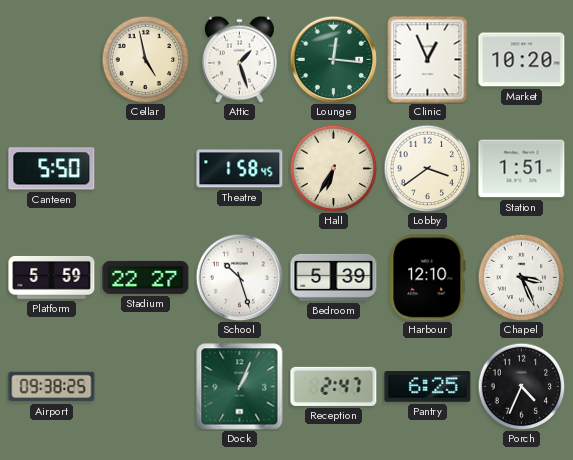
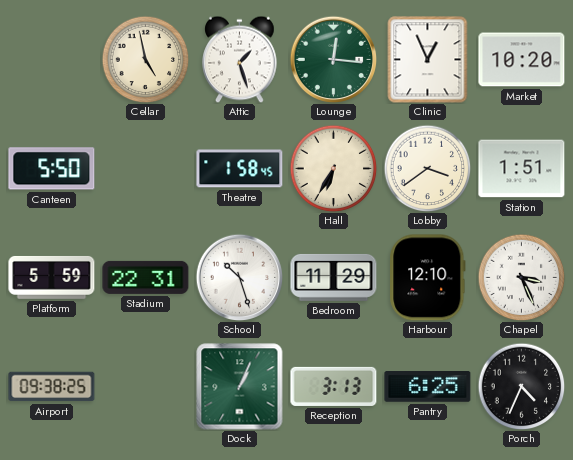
Stadium: 22:27 -> 22:31 (146, 277)
Bedroom: 5:39 -> 11:29 (334, 277)
Reception: 2:47 -> 3:13 (334, 386)
